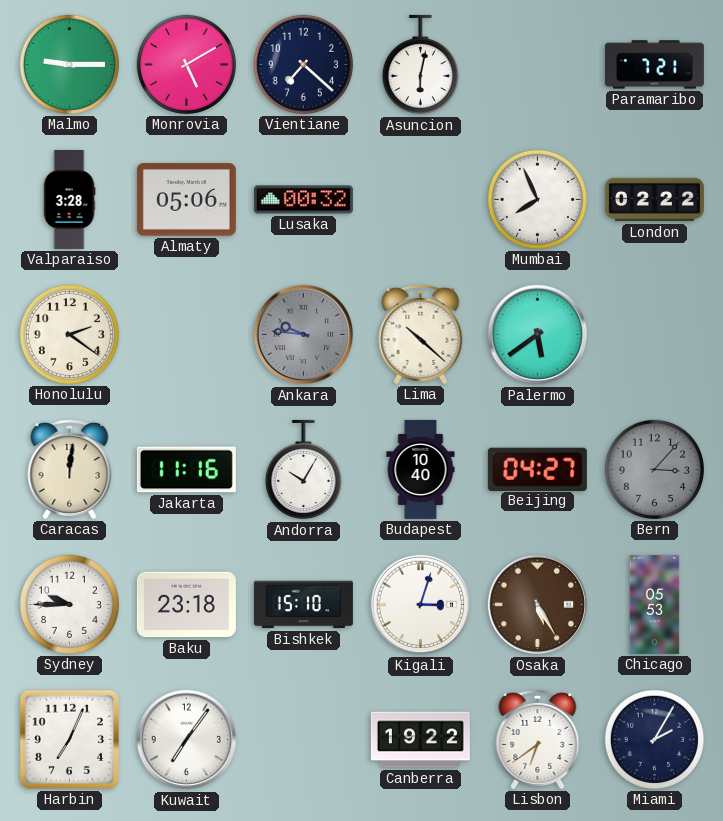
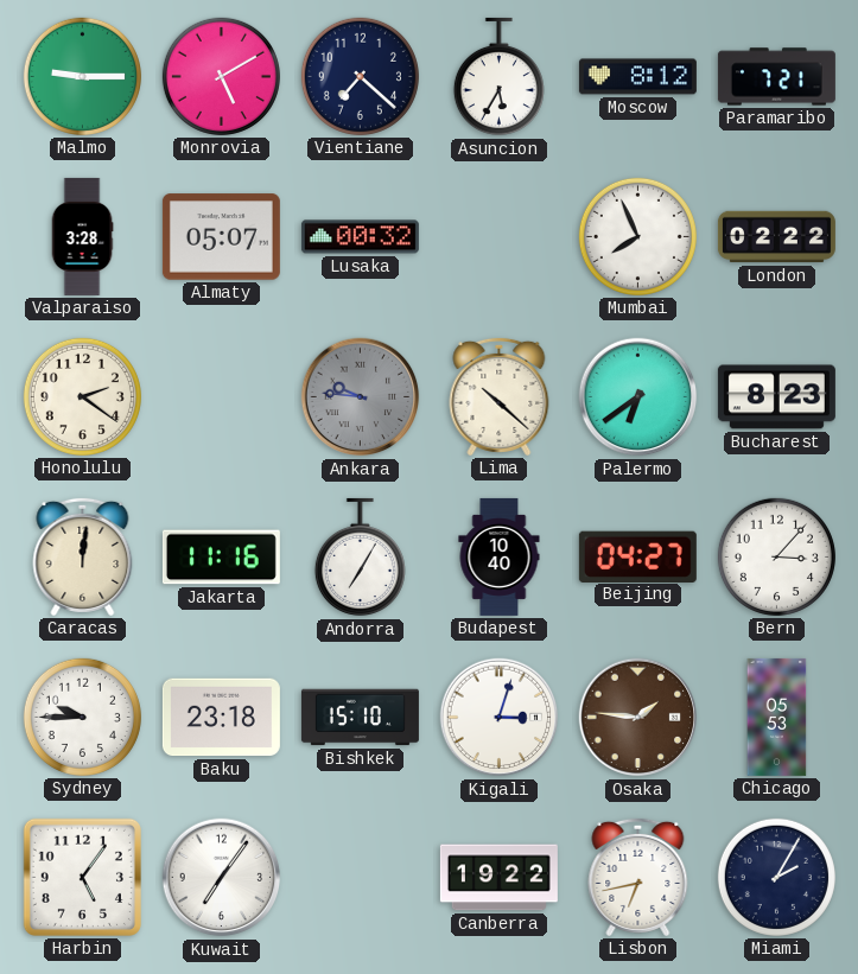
Asuncion: 6:02 -> 5:35 (498, 77)
Moscow: none -> 8:12 (637, 77)
Almaty: 05:06 -> 05:07 (221, 237)
Palermo: 5:39 -> 6:39 (638, 397)
Bucharest: none -> 8:23 (776, 397)
Andorra: 10:05 -> 7:05 (360, 558)
Bern dial: grey -> white (776, 556)
Osaka: 5:25 -> 1:46 (638, 718)
Harbin: 7:04 -> 5:06 (82, 877)
Lisbon: 6:39 -> 6:43 (638, 877)
